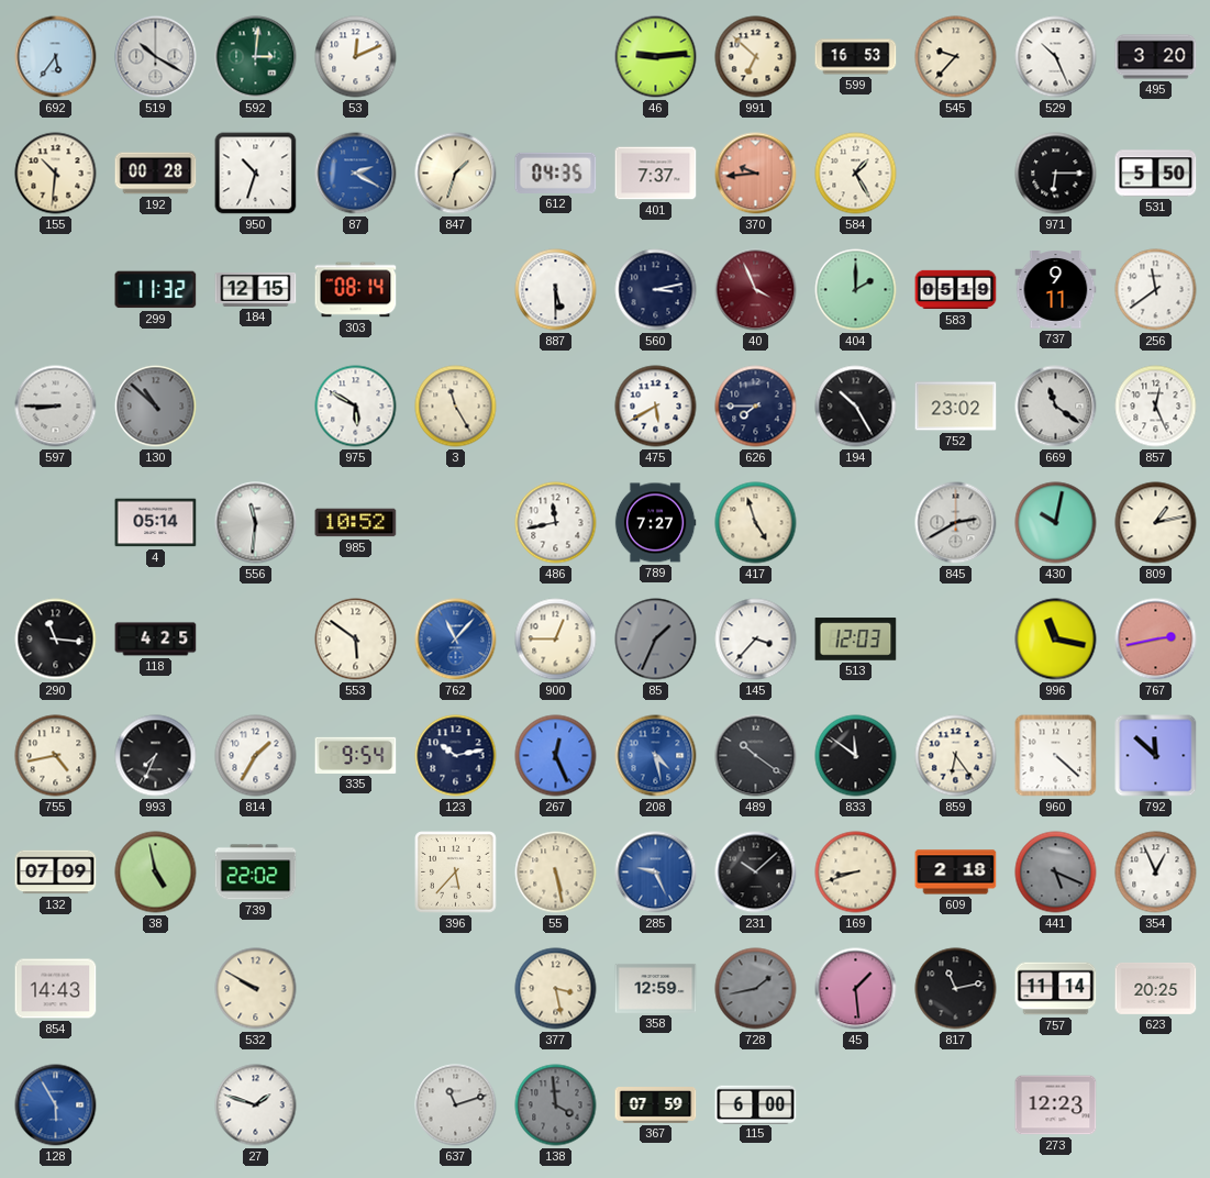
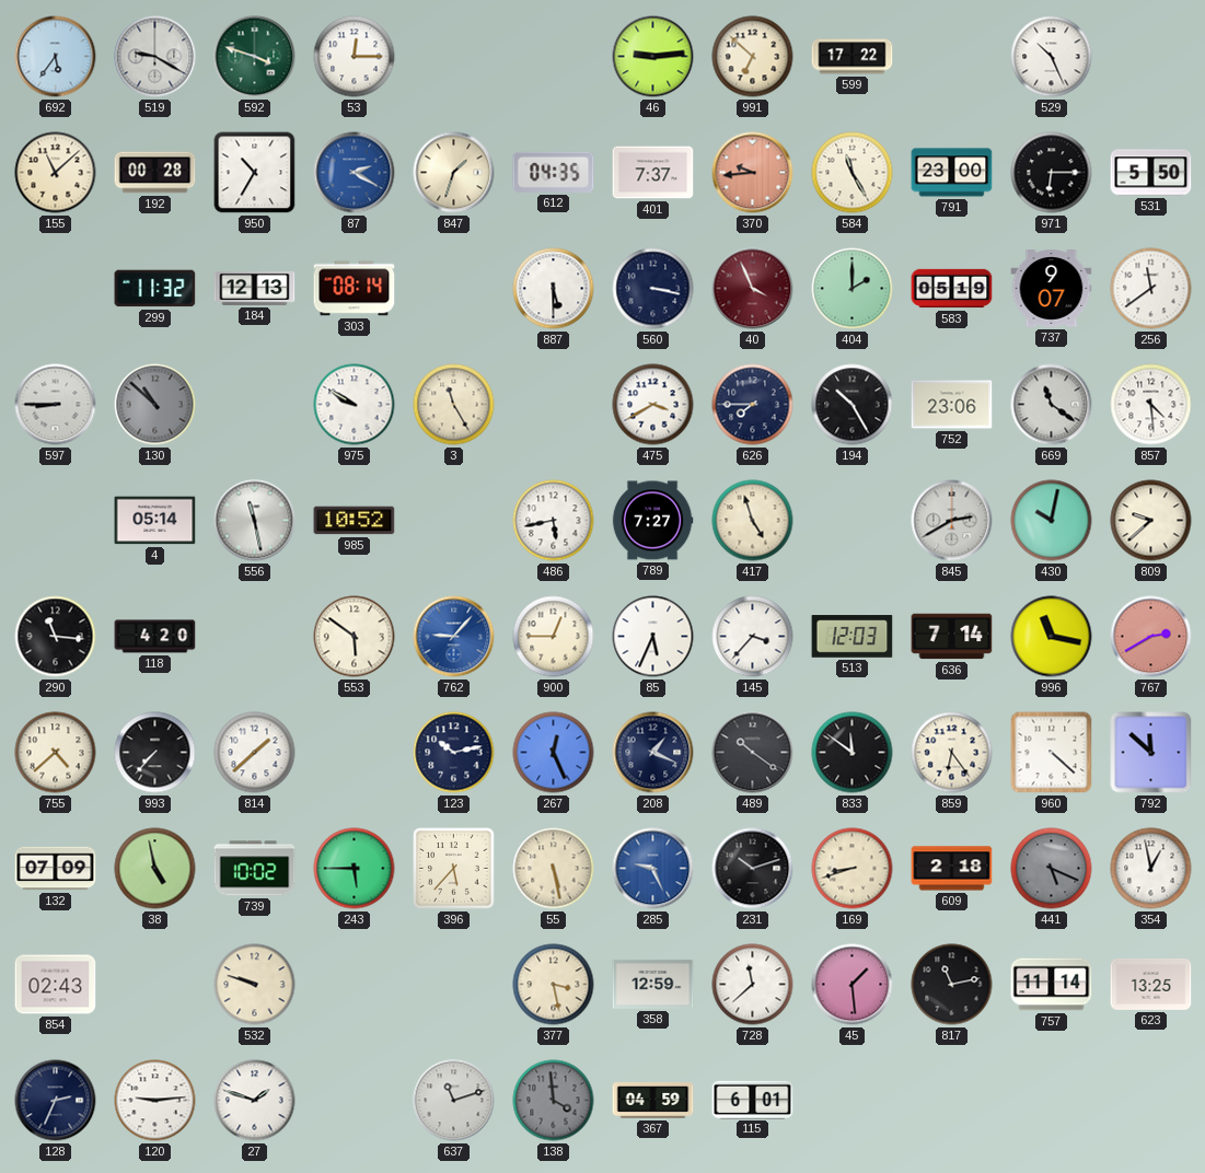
519: 10:20 -> 9:20 (155, 57)
592: 3:01 -> 3:48 (255, 57)
53: 12:11 -> 12:15 (355, 57)
599: 16:53 -> 17:22 (853, 57)
545: 9:37 -> none (956, 57)
495: 3:20 -> none (1156, 57)
155: 10:31 -> 11:08 (56, 173)
950: 10:33 -> 10:35 (255, 173)
584: 1:25 -> 11:25 (853, 173)
791: none -> 23:00 (952, 173)
184: 12:15 -> 12:13 (255, 288)
560: 3:13 -> 3:17 (653, 289)
737: 9:11 -> 9:07 (1052, 289)
975: 5:50 -> 9:50 (355, 405)
475: 5:40 -> 3:40 (653, 405)
752: 23:02 -> 23:06 (952, 405)
857: 12:26 -> 4:29 (1151, 405)
556: 11:31 -> 11:28 (255, 521)
486: 11:43 -> 5:43 (554, 521)
809: 1:13 -> 9:38 (1151, 521)
118: 4:25 -> 4:20 (155, 637)
762: 11:07 -> 9:07 (454, 637)
85: 1:34 -> 5:34 (653, 637)
85 dial: grey -> white (653, 637)
636: none -> 7:14 (952, 637)
767: 2:43 -> 2:40 (1151, 637)
755: 4:43 -> 4:38 (56, 753)
993: 7:34 -> 7:37 (155, 753)
814: 1:35 -> 1:38 (255, 753)
335: 9:54 -> none (356, 755)
208: 4:28 -> 1:19 (653, 753)
208 dial: blue -> navy (653, 753)
739: 22:02 -> 10:02 (255, 869)
243: none -> 5:45 (355, 869)
231: 10:08 -> 10:12 (753, 869)
354: 12:56 -> 12:58 (1151, 869)
854: 14:43 -> 02:43 (56, 985)
532: 9:50 -> 9:48 (255, 985)
728: 1:43 -> 11:38 (753, 985)
728 dial: grey -> white (753, 985)
623: 20:25 -> 13:25 (1151, 984)
128: 5:55 -> 2:34 (56, 1101)
128 dial: blue -> navy (56, 1101)
120: none -> 9:14 (155, 1101)
367: 07:59 -> 04:59 (653, 1101)
115: 6:00 -> 6:01 (753, 1100)
273: 12:23 -> none (1056, 1105)
